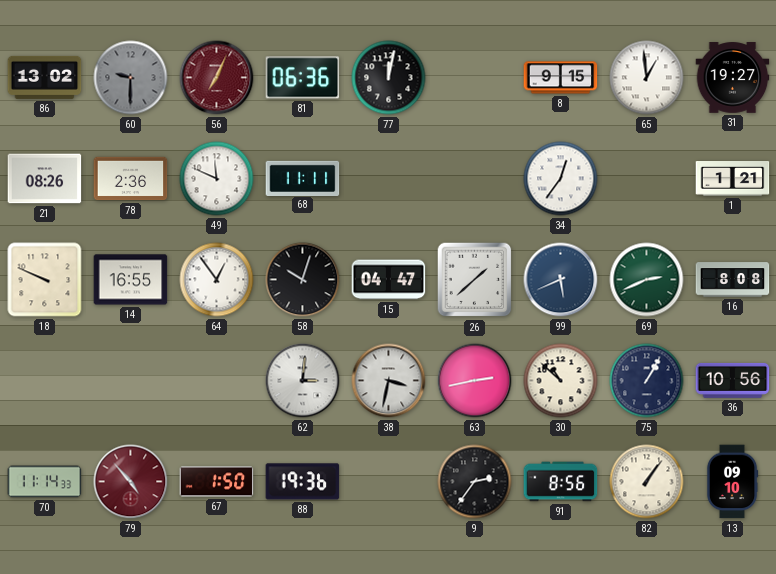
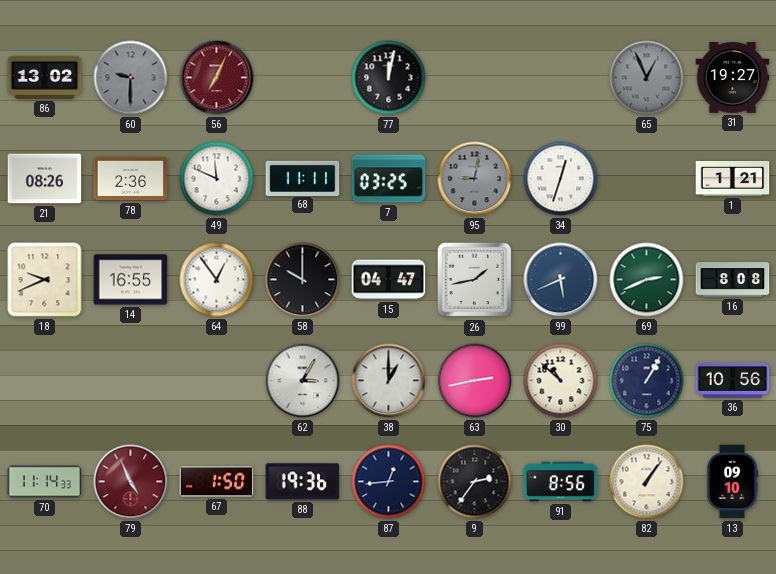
81: 06:36 -> none (303, 78)
8: 9:15 -> none (561, 78)
65: 12:59 -> 12:56 (647, 78)
65 dial: white -> grey (647, 78)
7: none -> 03:25 (389, 179)
95: none -> 9:02 (475, 179)
34: 12:36 -> 12:33 (561, 179)
18: 9:49 -> 9:41 (45, 280)
58: 10:03 -> 10:00 (303, 280)
26: 1:38 -> 1:43 (475, 280)
62: 3:01 -> 3:05 (303, 381)
38: 3:32 -> 1:00 (389, 381)
79: 4:53 -> 4:56 (131, 482)
87: none -> 12:44 (389, 482)
